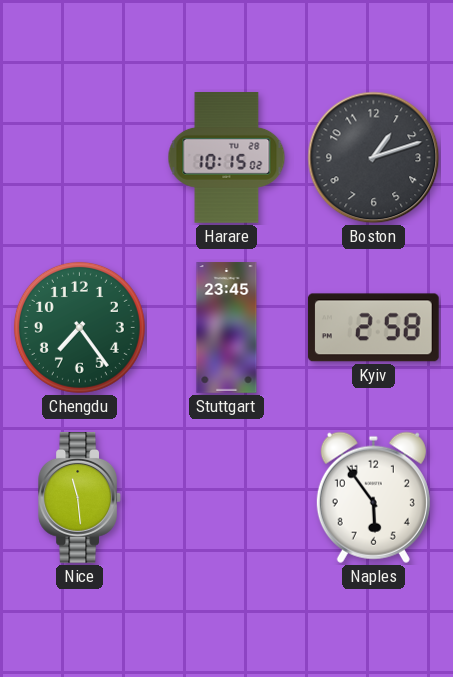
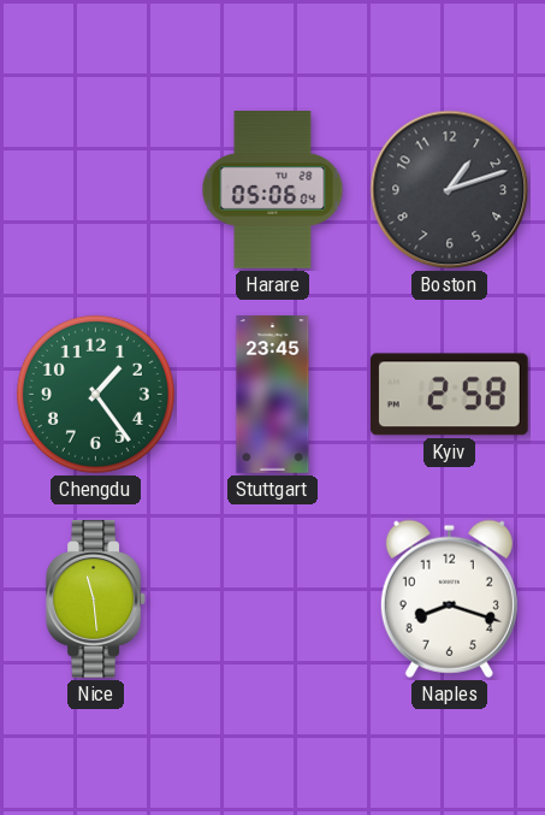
Harare: 10:15 -> 05:06 (273, 190)
Chengdu: 7:24 -> 1:24 (95, 394)
Naples: 5:54 -> 8:18 (449, 598)
